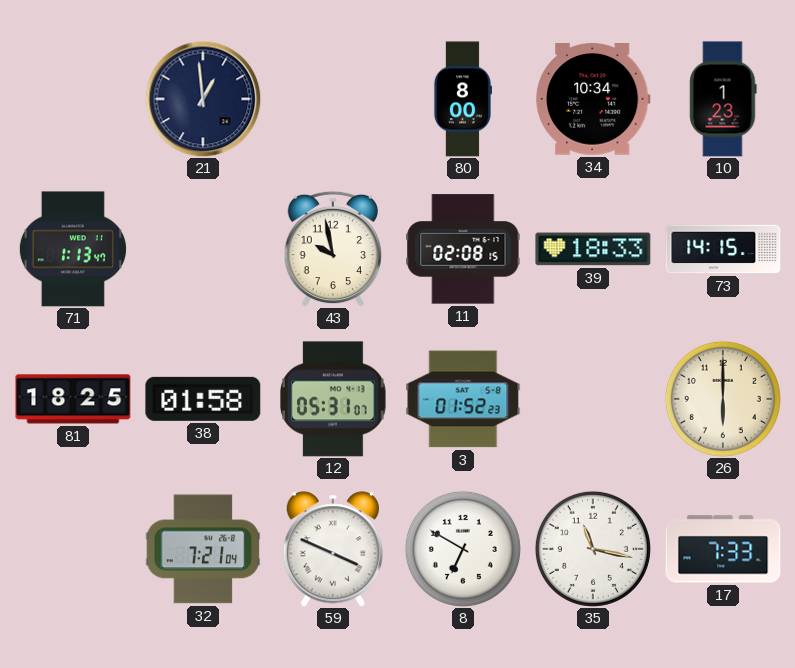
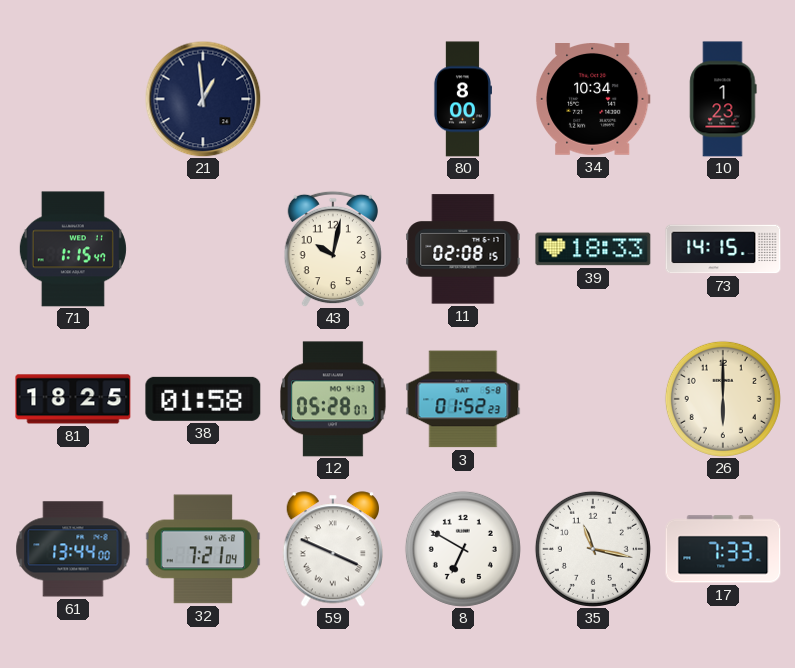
71: 1:13 -> 1:15 (73, 249)
43: 9:58 -> 10:02 (333, 249)
12: 05:31 -> 05:28 (333, 399)
61: none -> 13:44 (73, 549)
